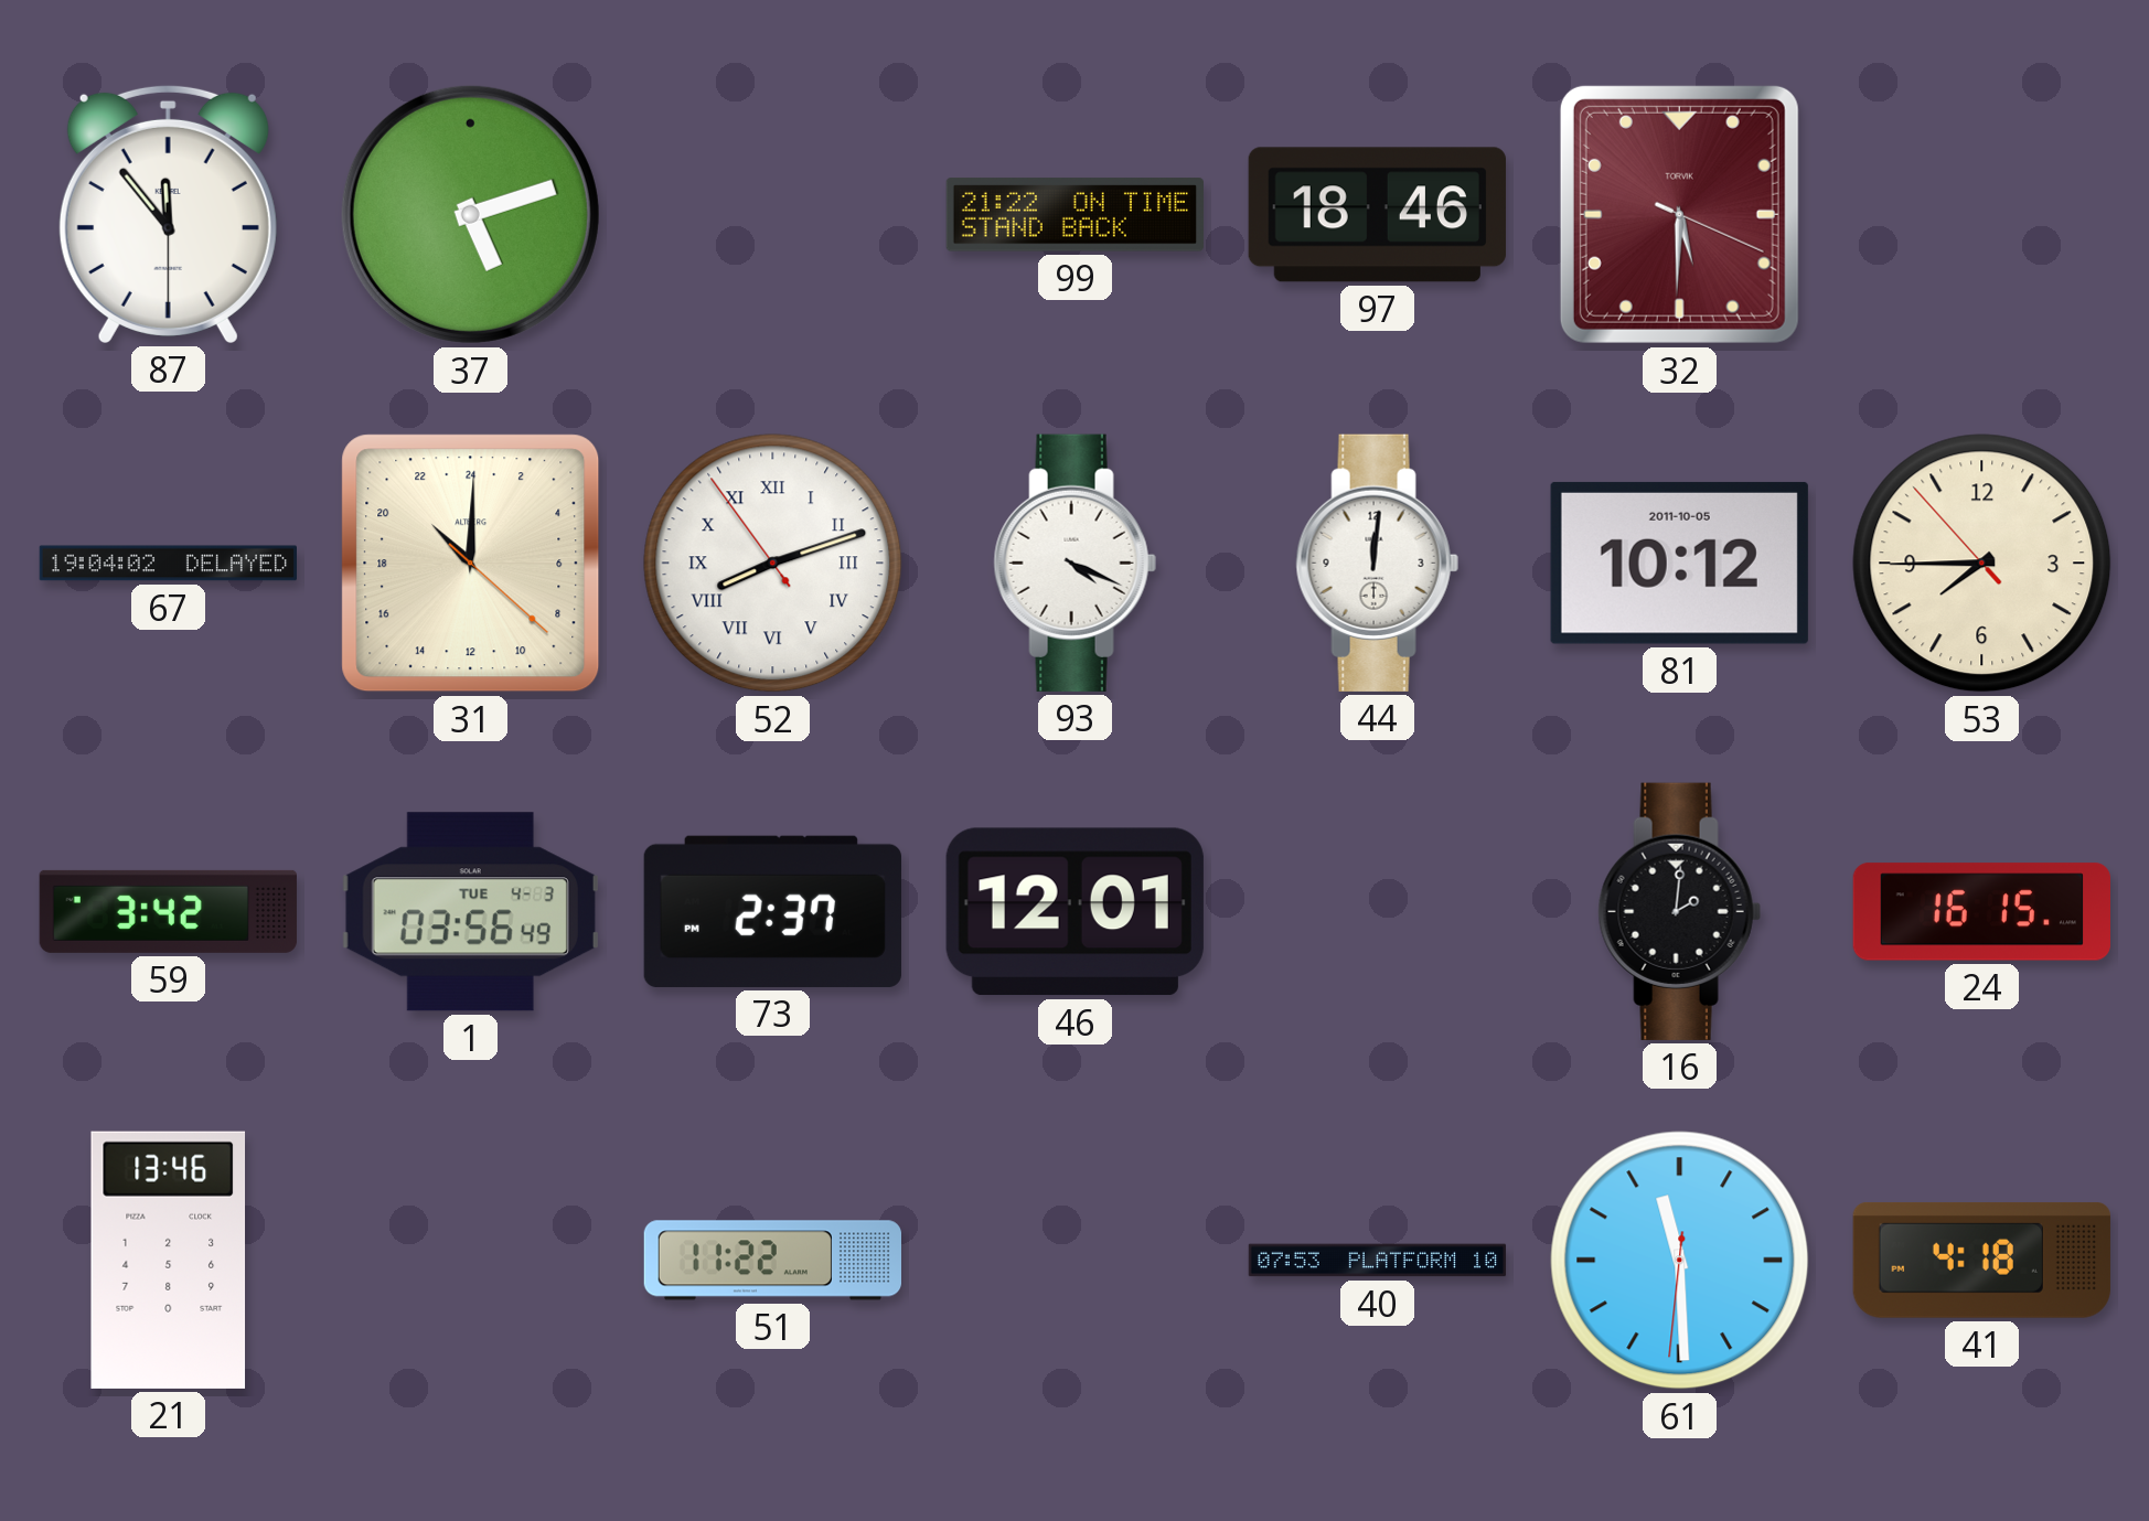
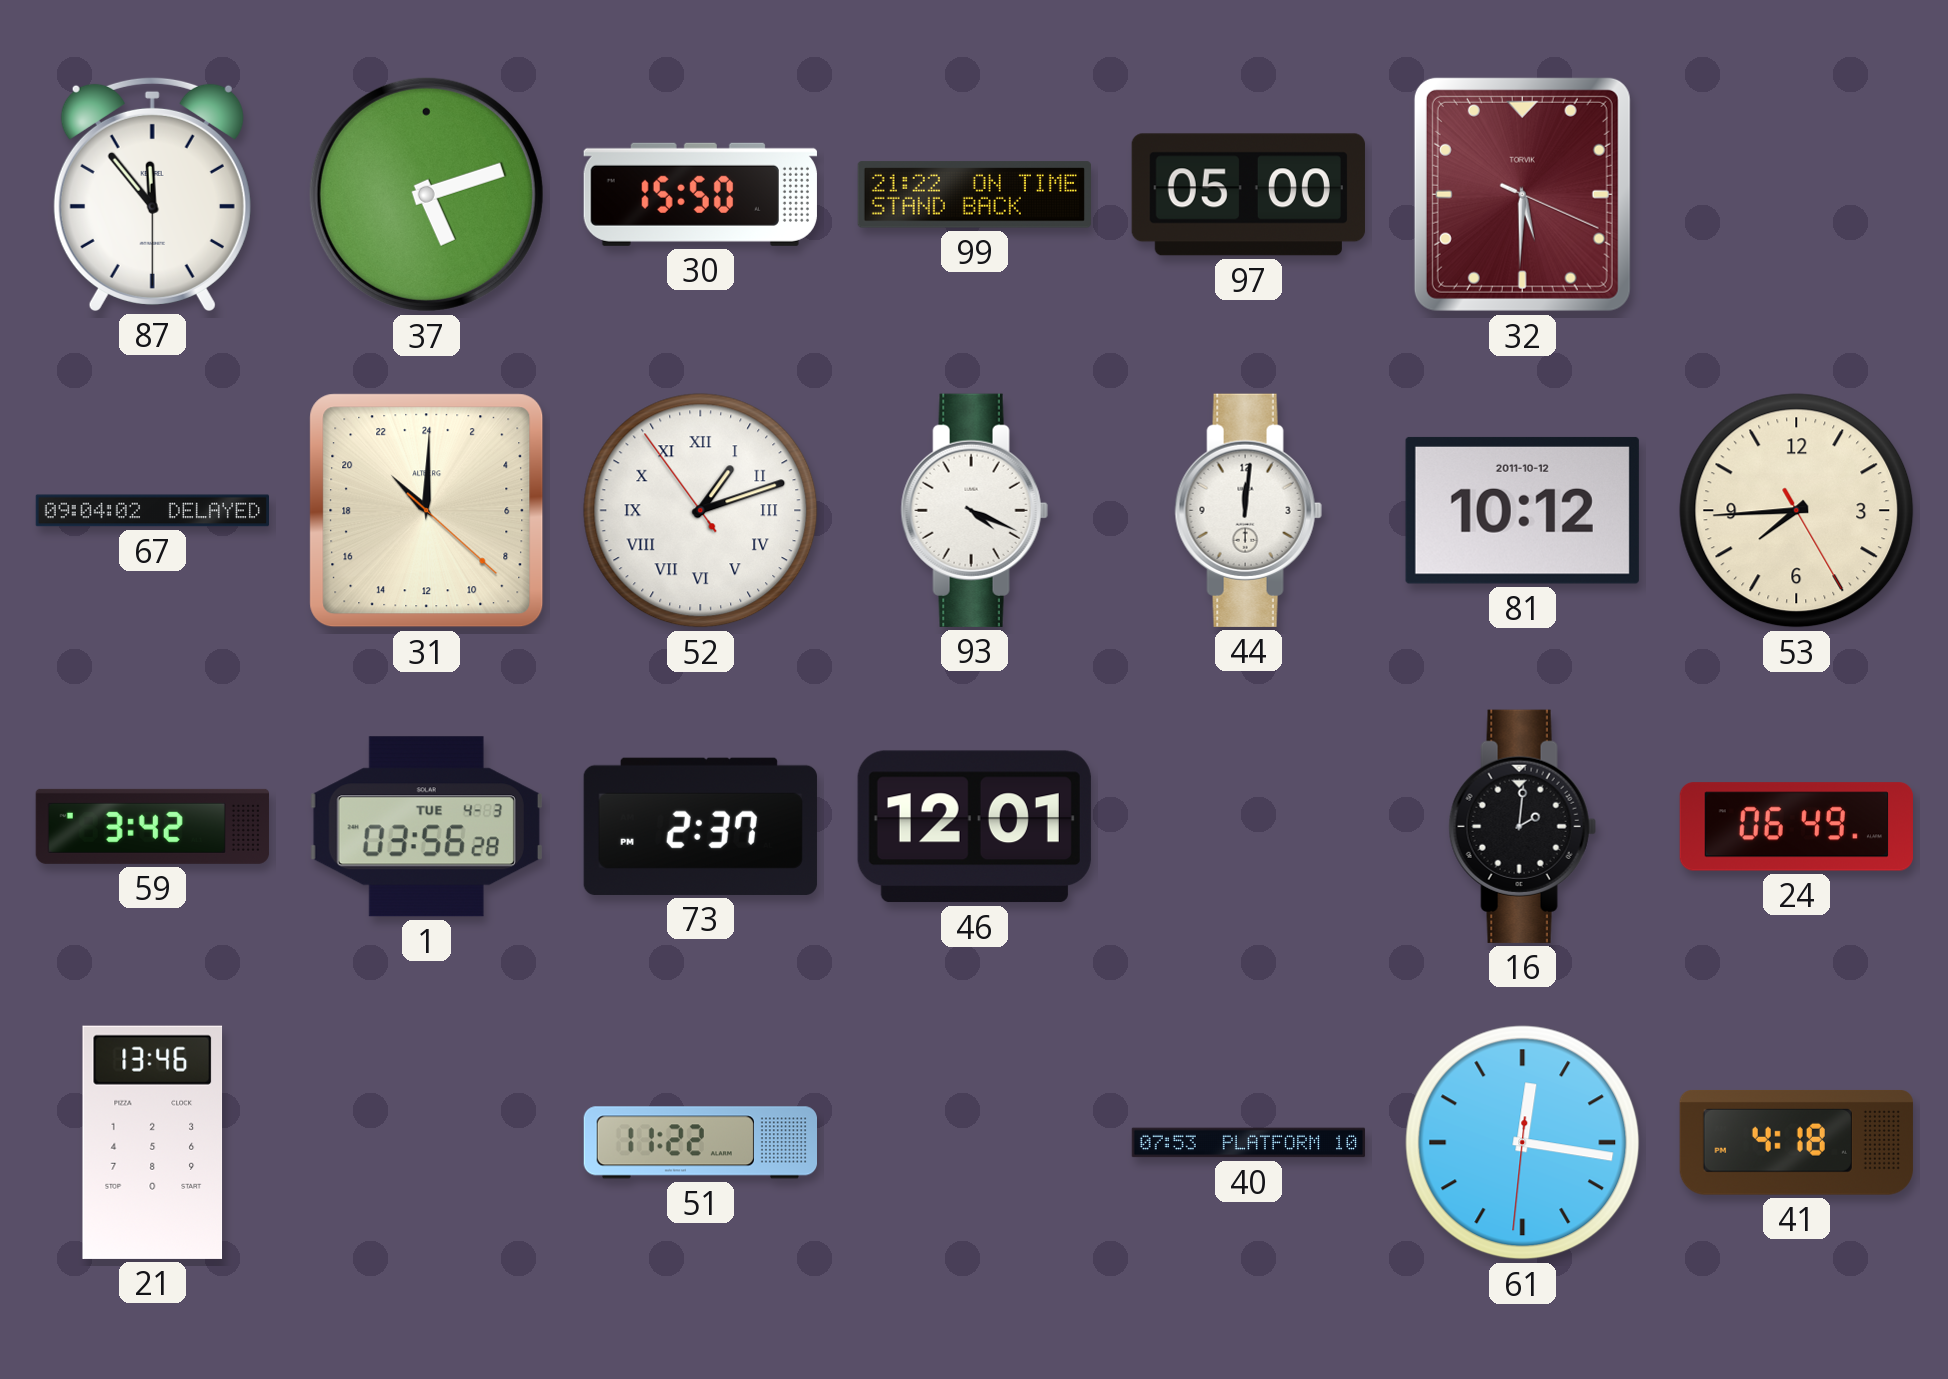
30: none -> 15:50 (700, 194)
97: 18:46 -> 05:00 (1248, 195)
67: 19:04 -> 09:04 (152, 511)
52: 8:11 -> 1:11 (701, 511)
81 date: 2011-10-05 -> 2011-10-12 (1522, 510)
53: 7:44:53 -> 7:44:25 (1797, 511)
1: 03:56:49 -> 03:56:28 (426, 827)
24: 16:15 -> 06:49 (1796, 827)
61: 11:29 -> 12:16 (1523, 1143)
